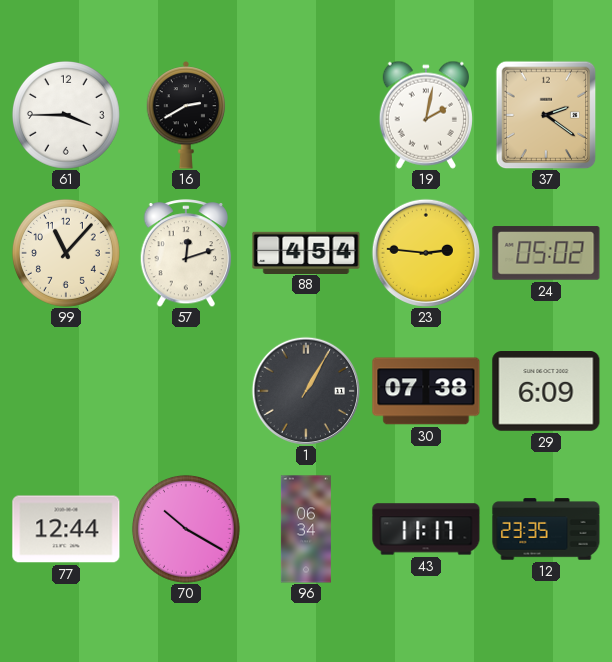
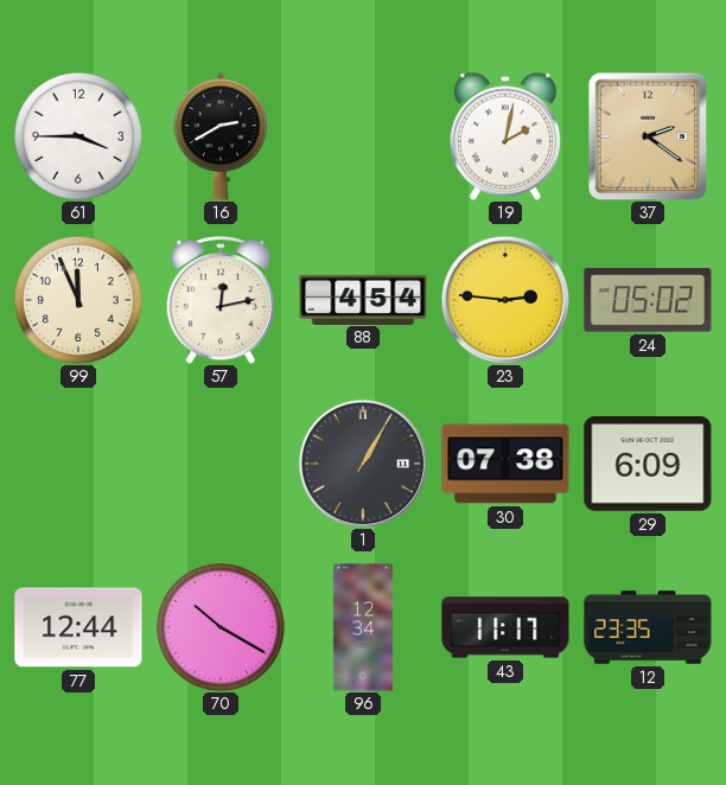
99: 11:07 -> 11:56 (78, 300)
57: 12:12 -> 12:13 (221, 300)
96: 06:34 -> 12:34 (363, 627)
